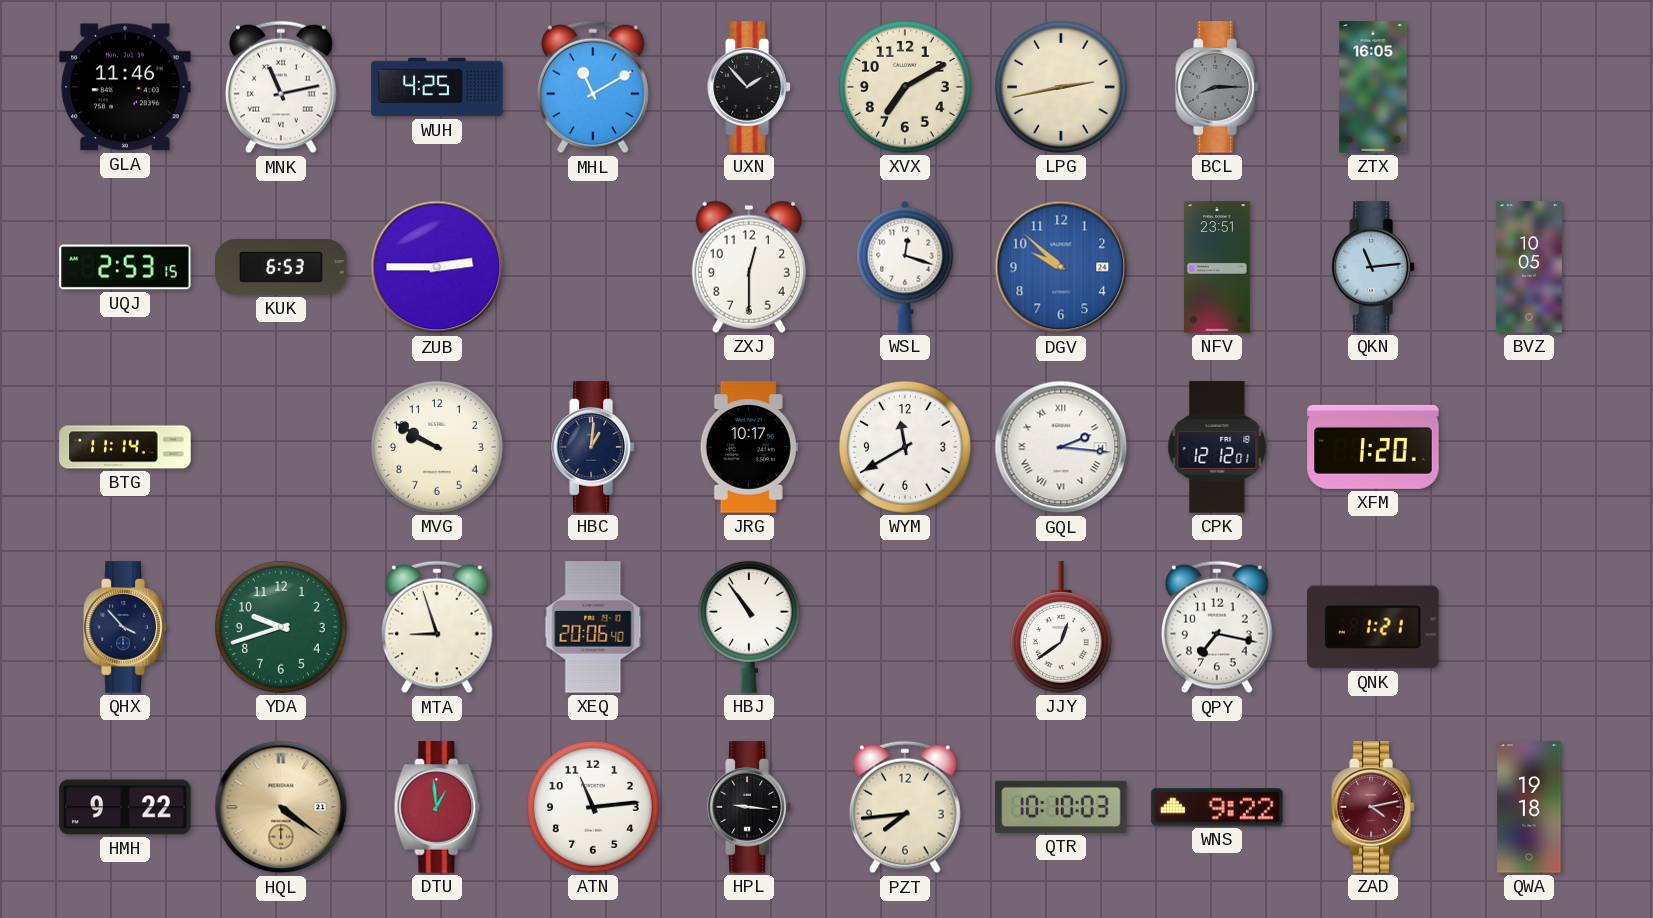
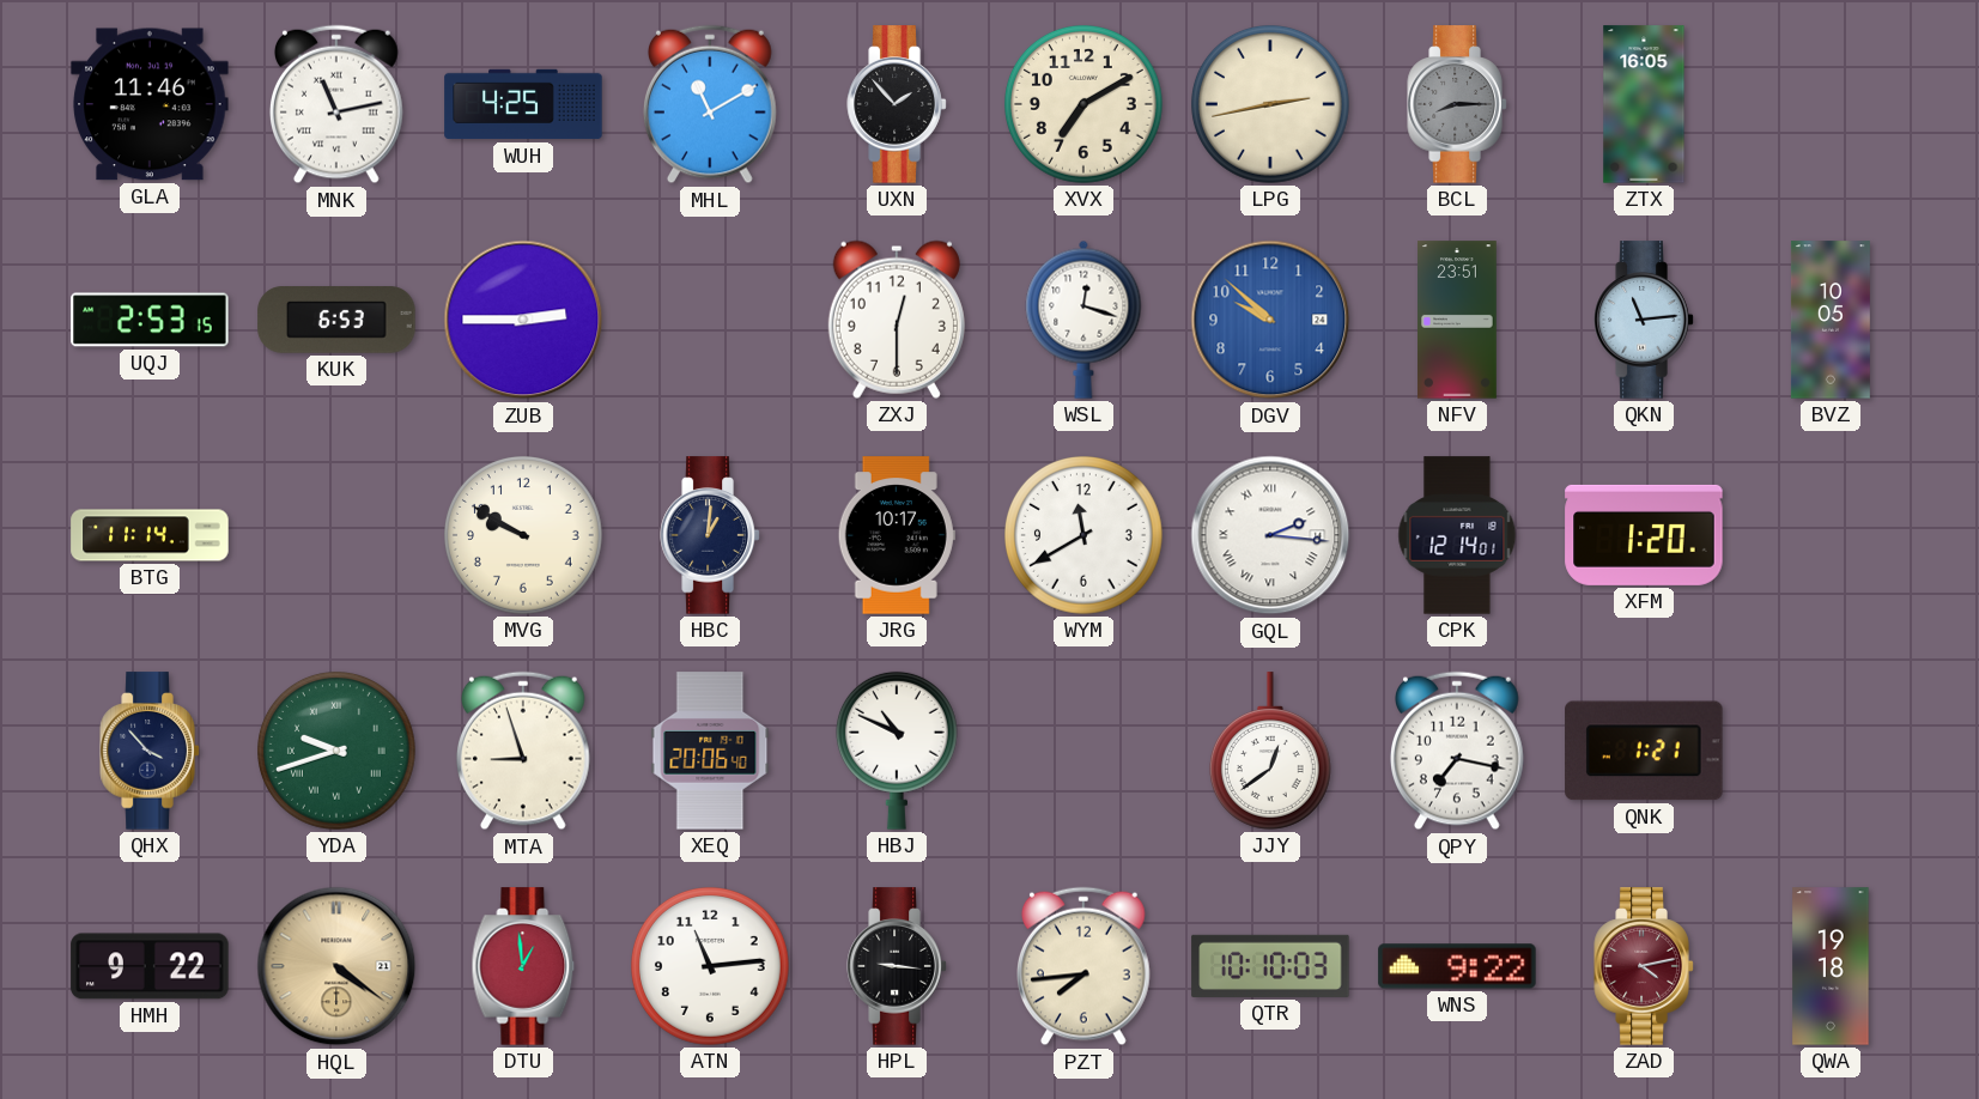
CPK: 12:12 -> 12:14 (1457, 535)
YDA numerals: Arabic -> Roman (338, 752)
HBJ: 10:54 -> 10:49 (897, 751)
